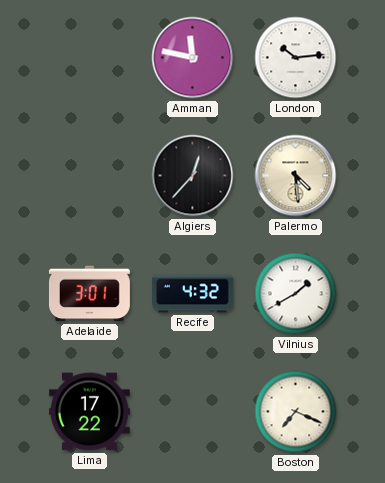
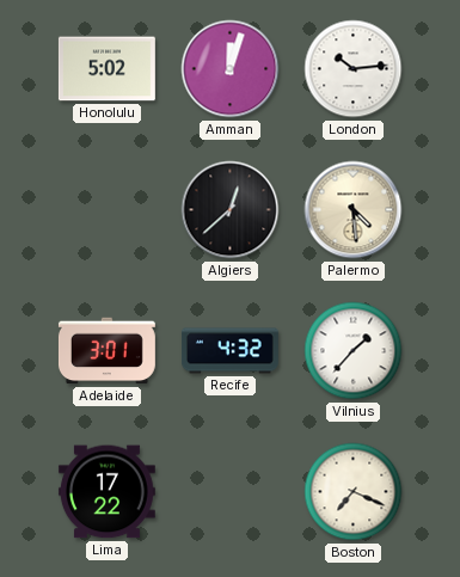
Honolulu: none -> 5:02 (106, 69)
Amman: 11:47 -> 12:03 (231, 69)
Algiers: 12:37 -> 12:38 (231, 210)
Vilnius: 1:40 -> 1:37 (354, 351)
